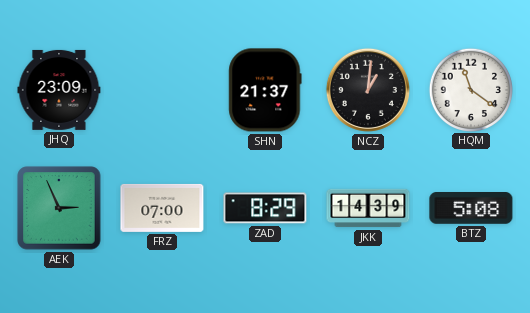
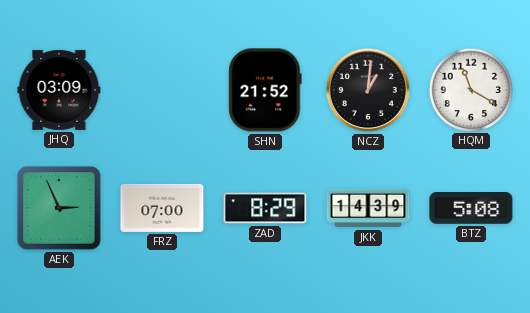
JHQ: 23:09 -> 03:09 (59, 90)
SHN: 21:37 -> 21:52 (265, 90)
HQM: 11:21 -> 11:20 (470, 89)
